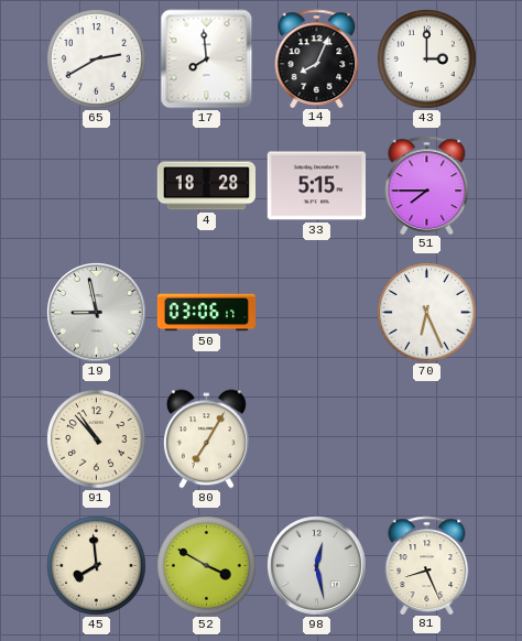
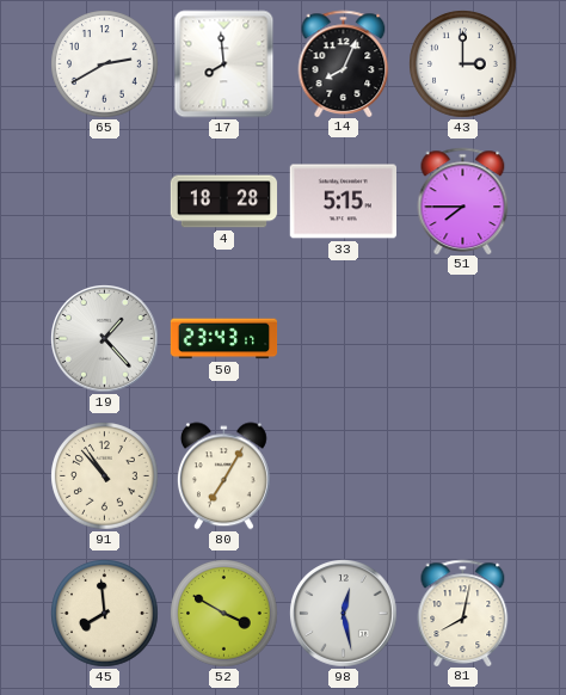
19: 8:58 -> 1:23 (105, 339)
50: 03:06 -> 23:43 (224, 339)
70: 6:26 -> none (427, 313)
81: 8:26 -> 8:02 (463, 613)
